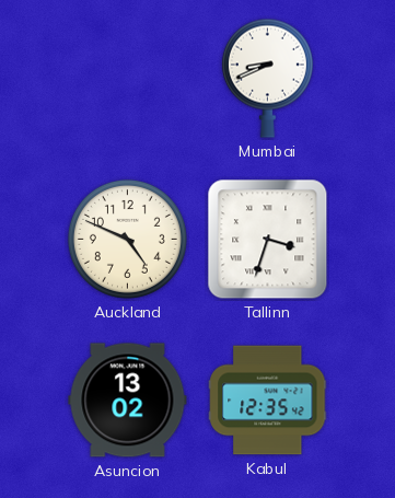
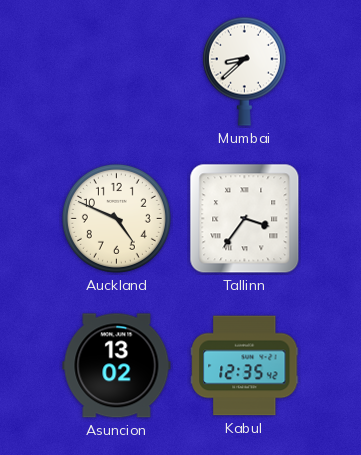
Mumbai: 8:41 -> 8:38 (244, 71)
Tallinn: 3:33 -> 3:36 (245, 219)
